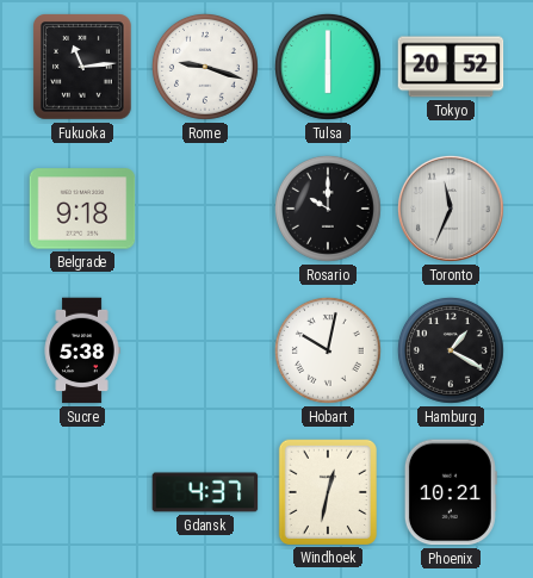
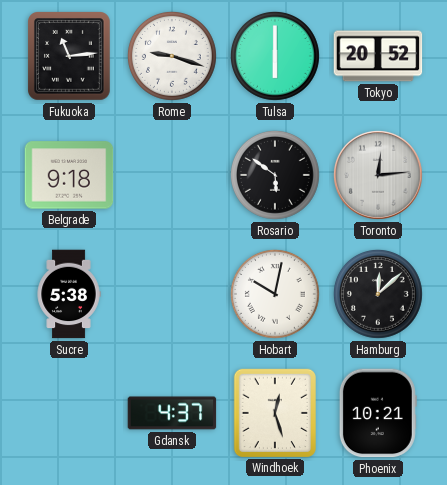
Rosario: 10:00 -> 5:51 (275, 175)
Toronto: 11:34 -> 12:14 (378, 175)
Hamburg: 1:20 -> 12:08 (378, 294)
Windhoek: 12:32 -> 12:27 (274, 412)
